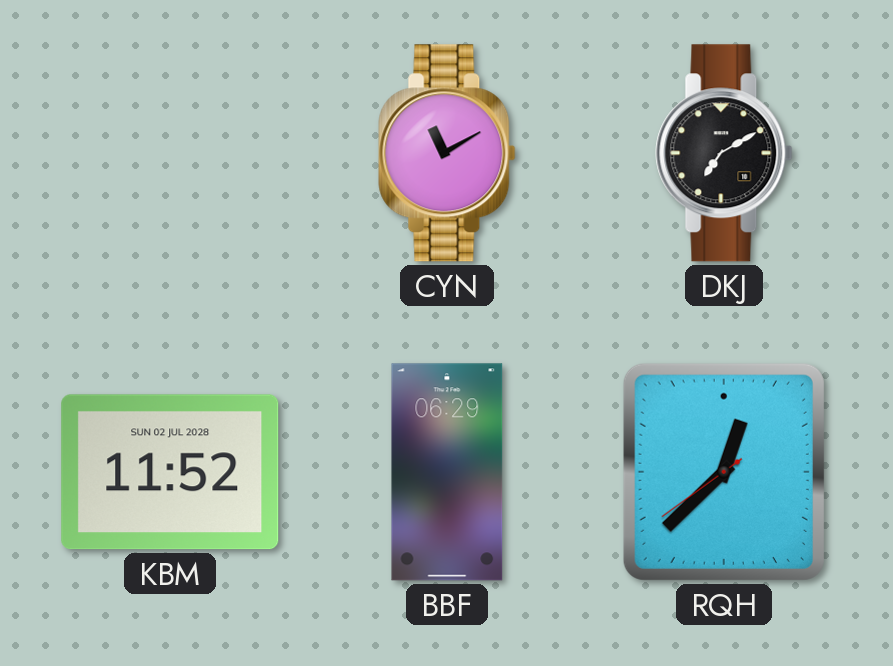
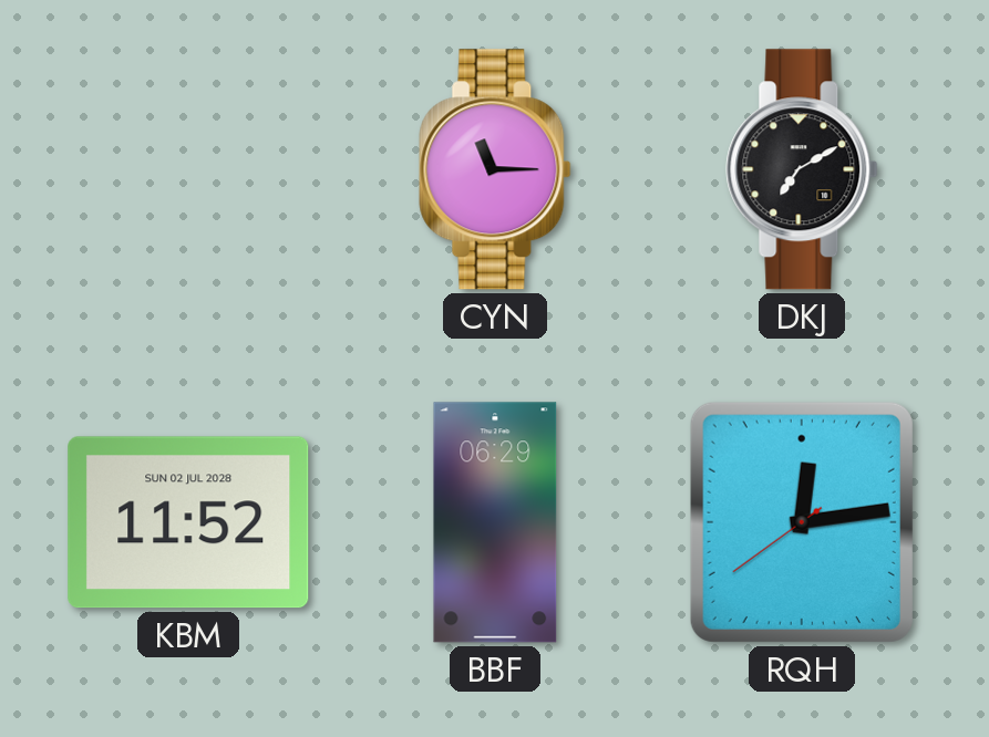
CYN: 11:10 -> 11:15 (495, 169)
RQH: 12:37 -> 12:13 (802, 522)
